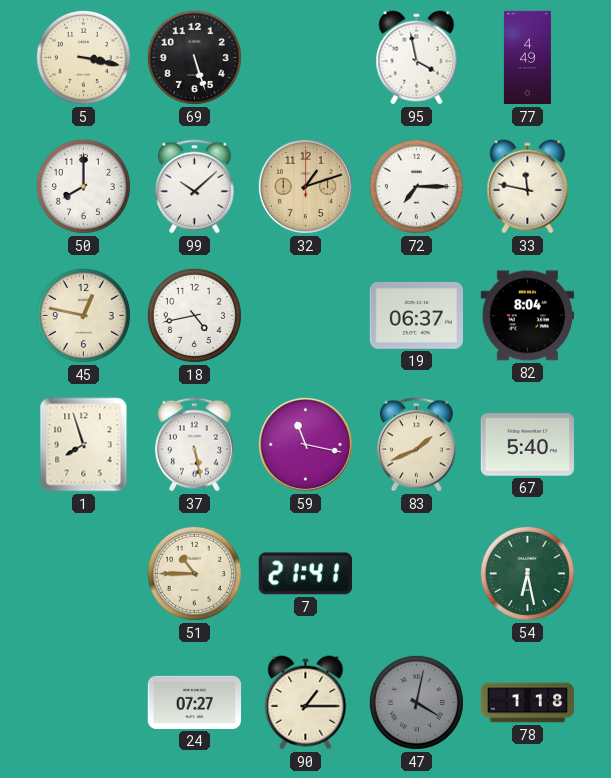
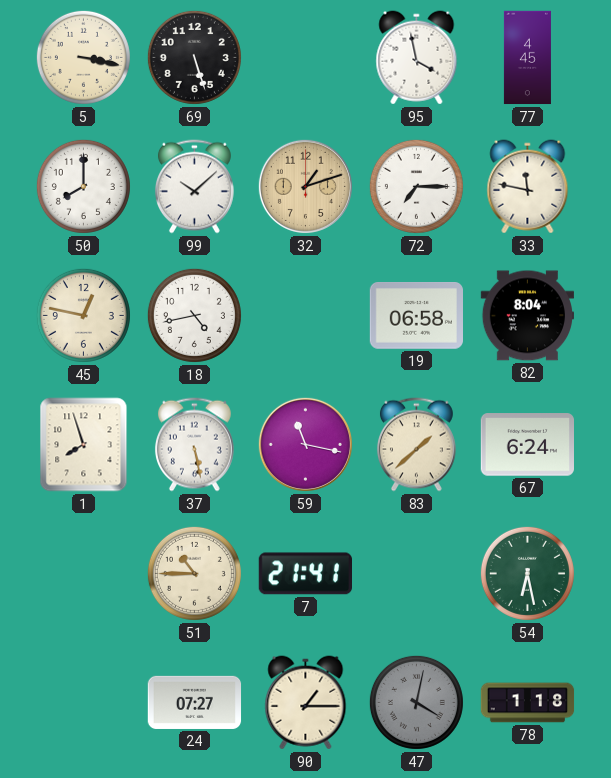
77: 4:49 -> 4:45 (527, 58)
19: 06:37 -> 06:58 (416, 316)
83: 1:41 -> 1:38 (416, 445)
67: 5:40 -> 6:24 (527, 445)
